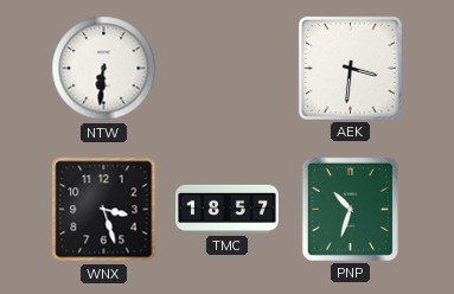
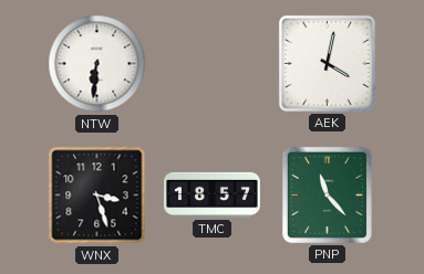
AEK: 3:31 -> 4:02 (327, 63)
PNP: 10:33 -> 11:23 (327, 194)
